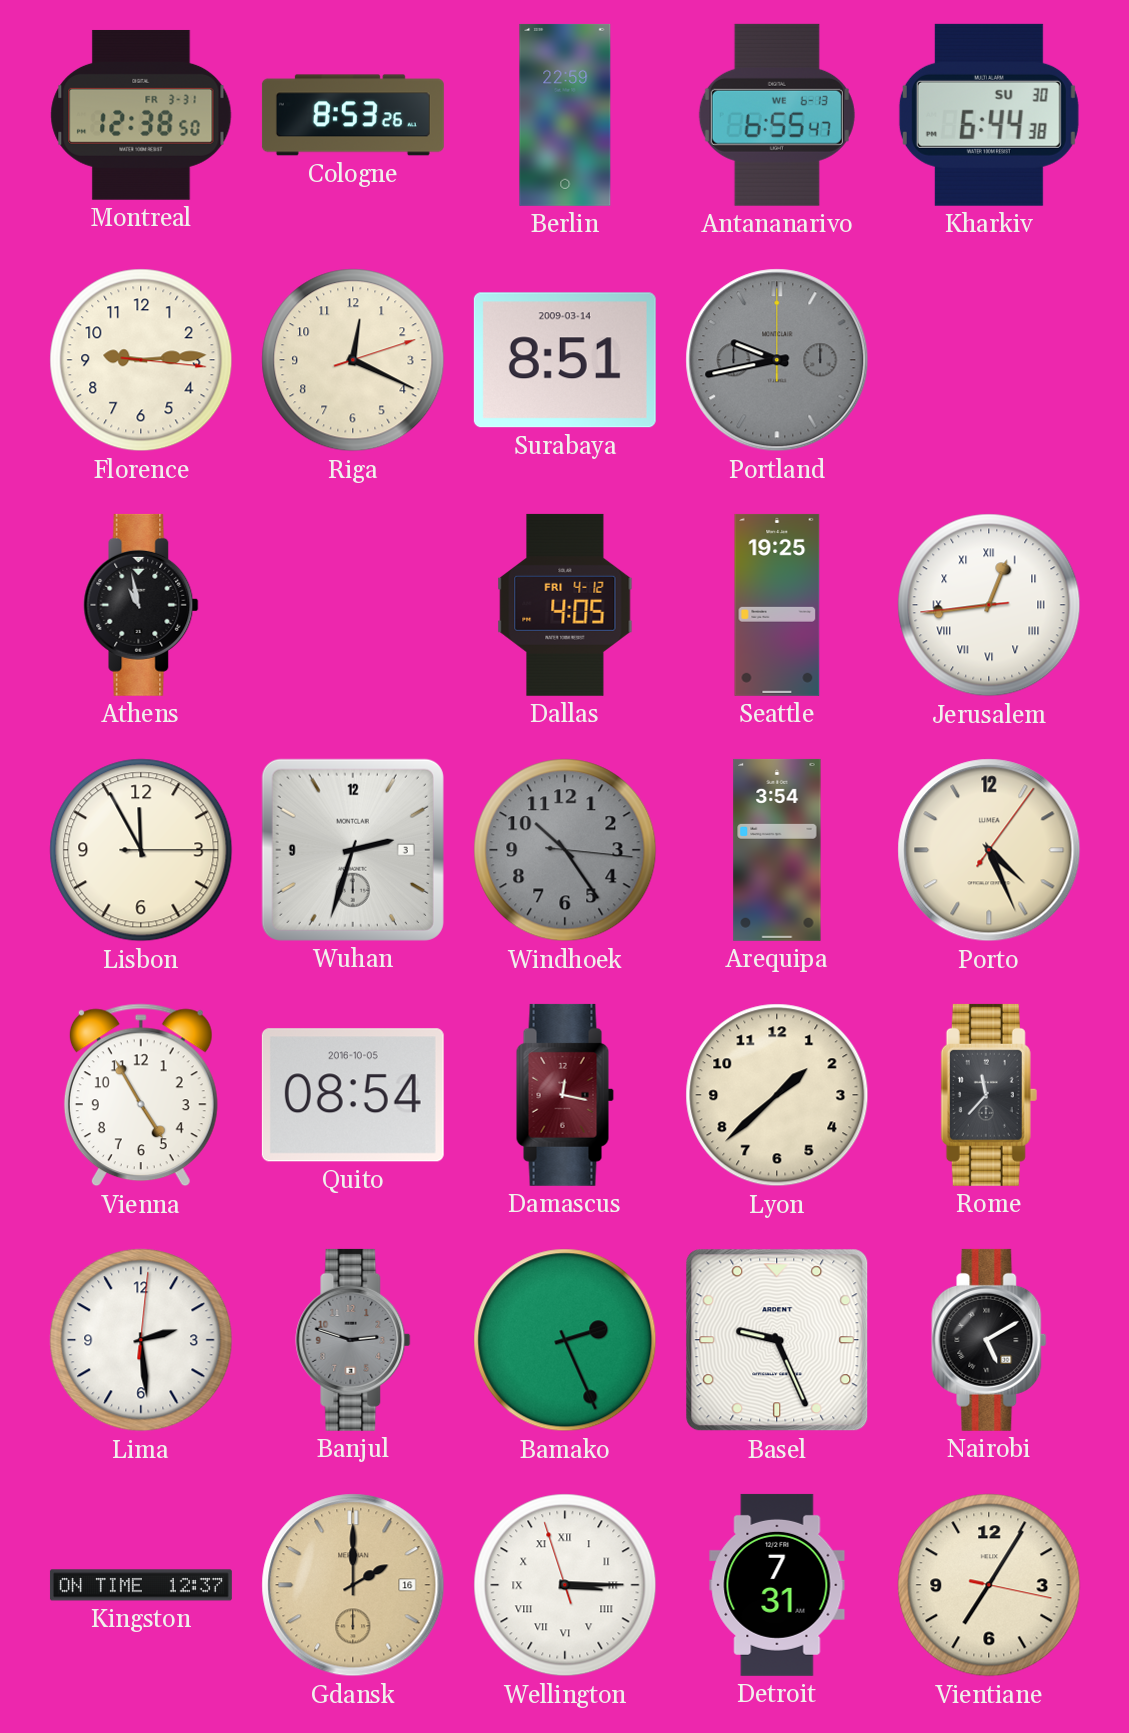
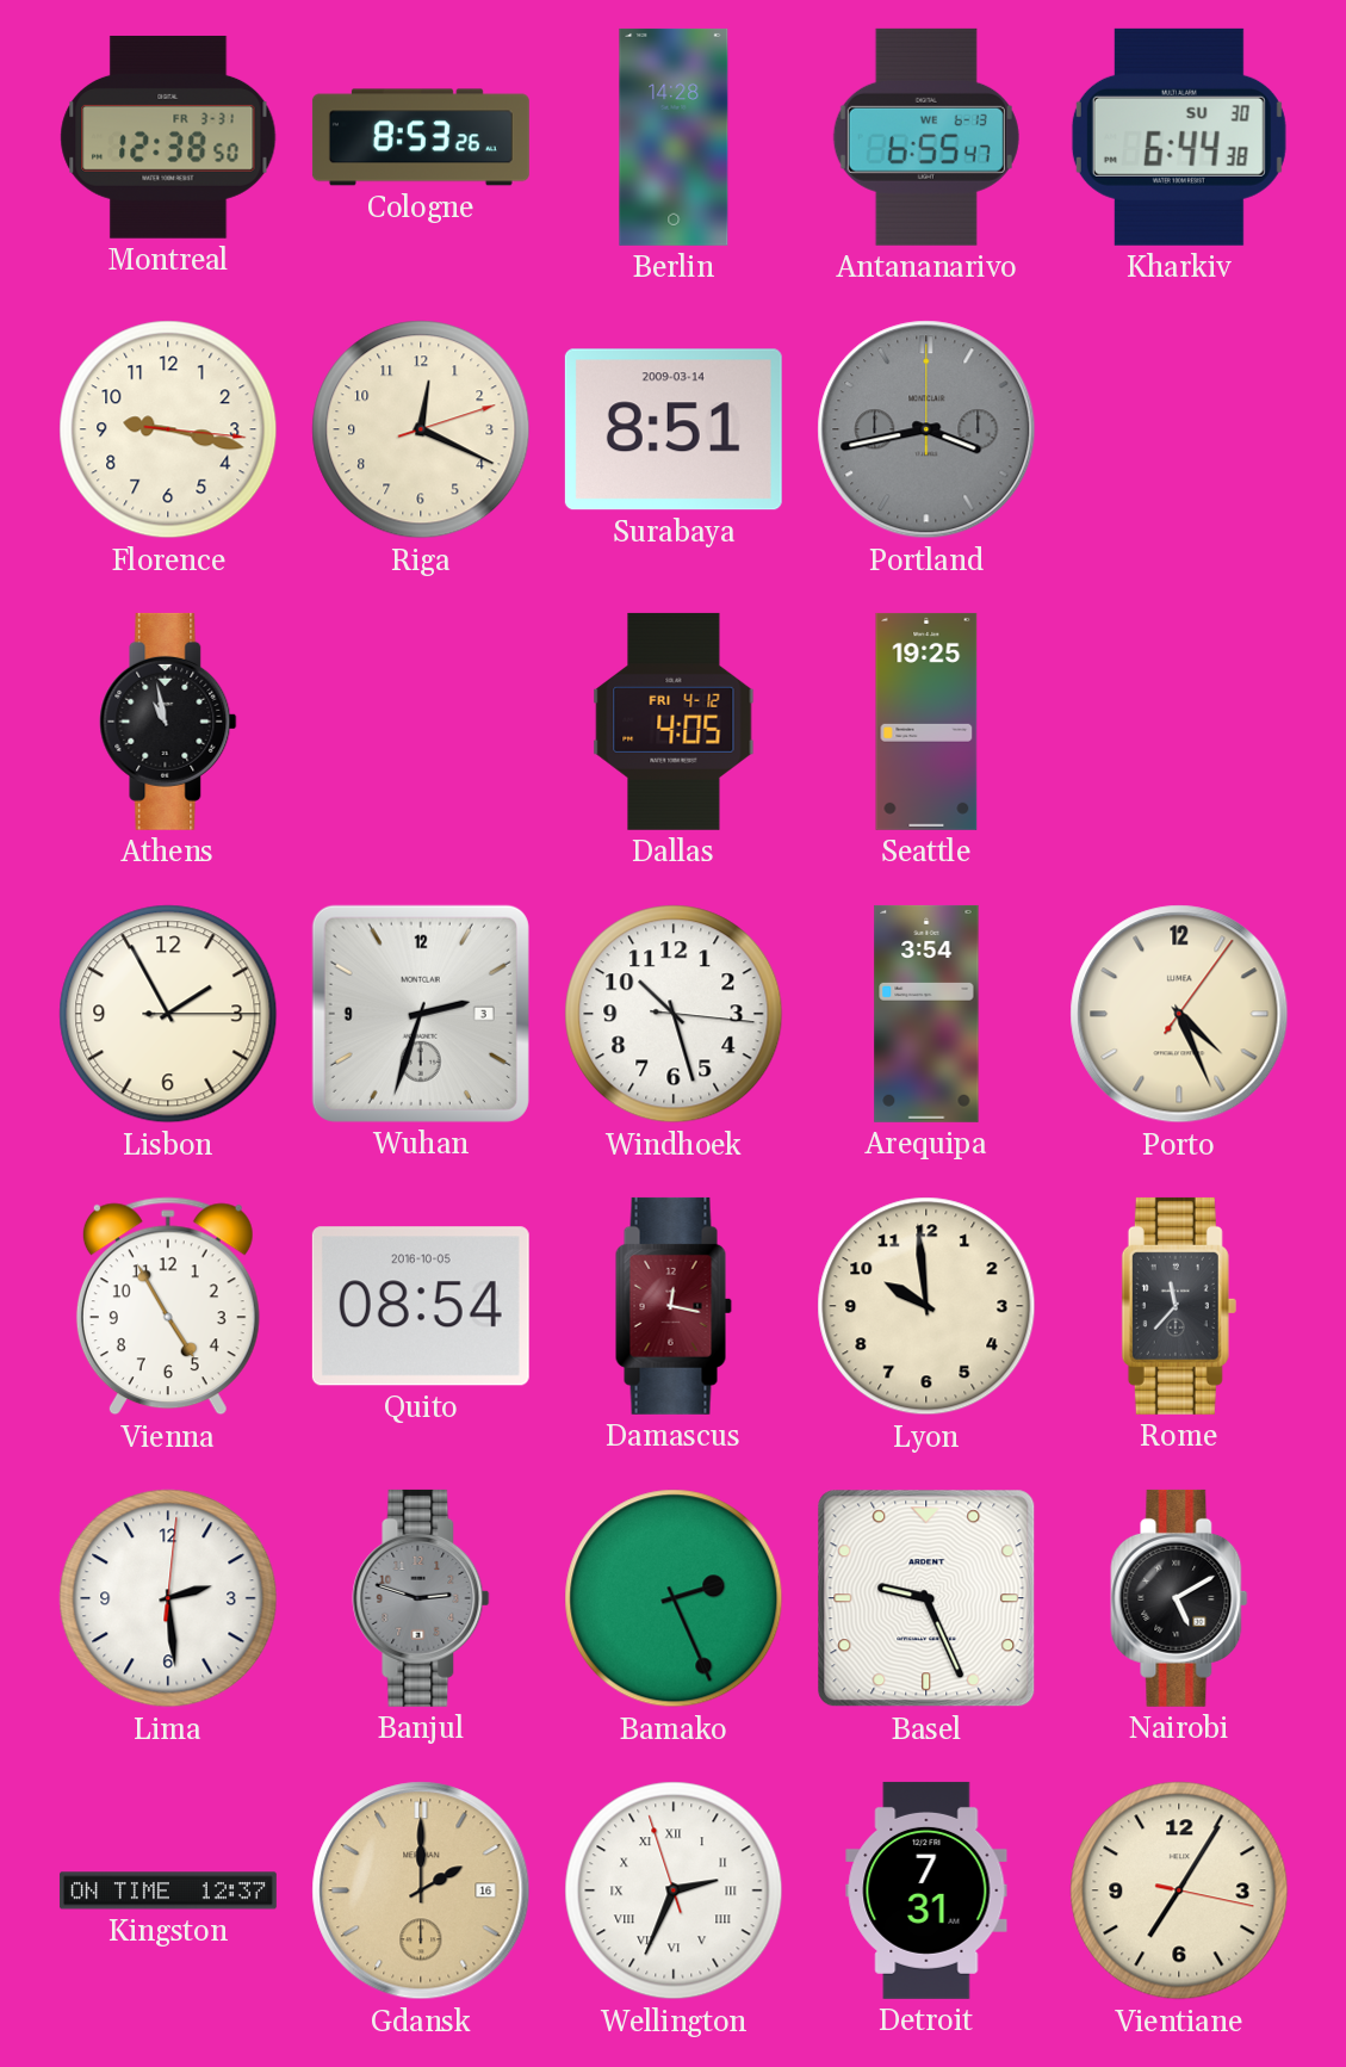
Berlin: 22:59 -> 14:28 (674, 137)
Florence: 9:14 -> 9:17 (168, 429)
Portland: 9:43 -> 3:43 (926, 429)
Jerusalem: 12:43 -> none (989, 605)
Lisbon: 11:55 -> 1:55 (168, 1014)
Windhoek: 10:24 -> 10:27 (674, 1014)
Windhoek dial: grey -> white (674, 1014)
Lyon: 1:38 -> 9:59 (926, 1306)
Wellington: 3:14 -> 2:33 (674, 1890)
